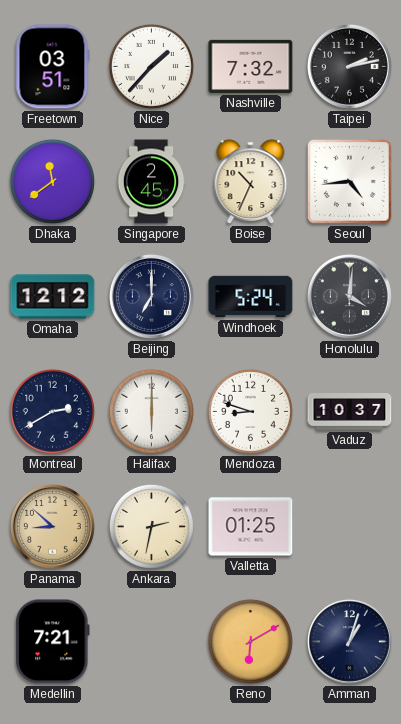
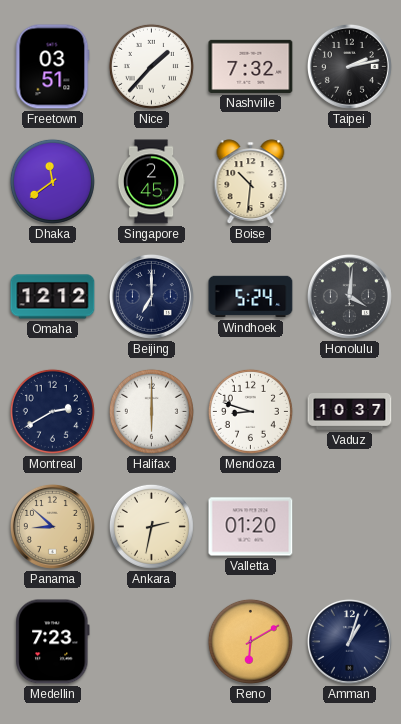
Boise: 10:34 -> 10:31 (251, 182)
Seoul: 4:44 -> none (350, 182)
Valletta: 01:25 -> 01:20 (251, 527)
Medellin: 7:21 -> 7:23 (53, 642)
